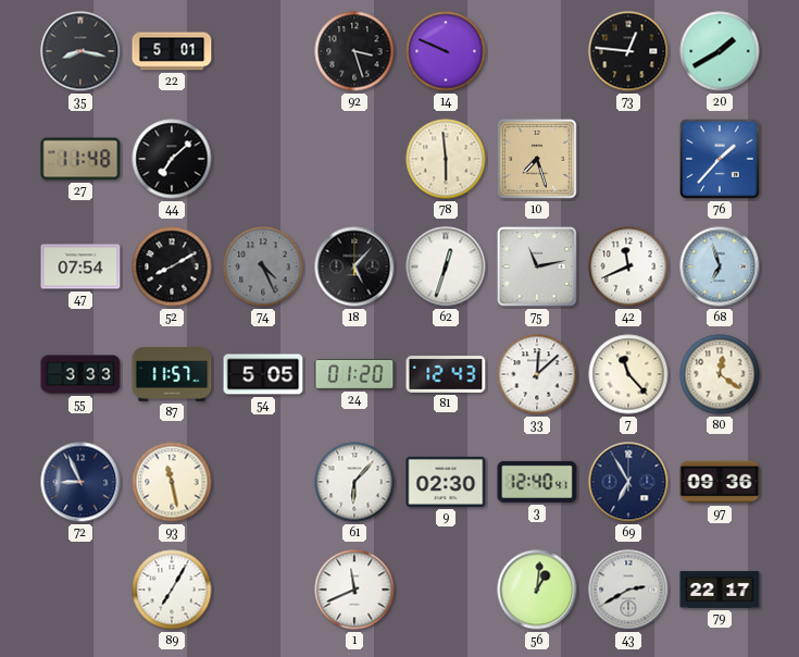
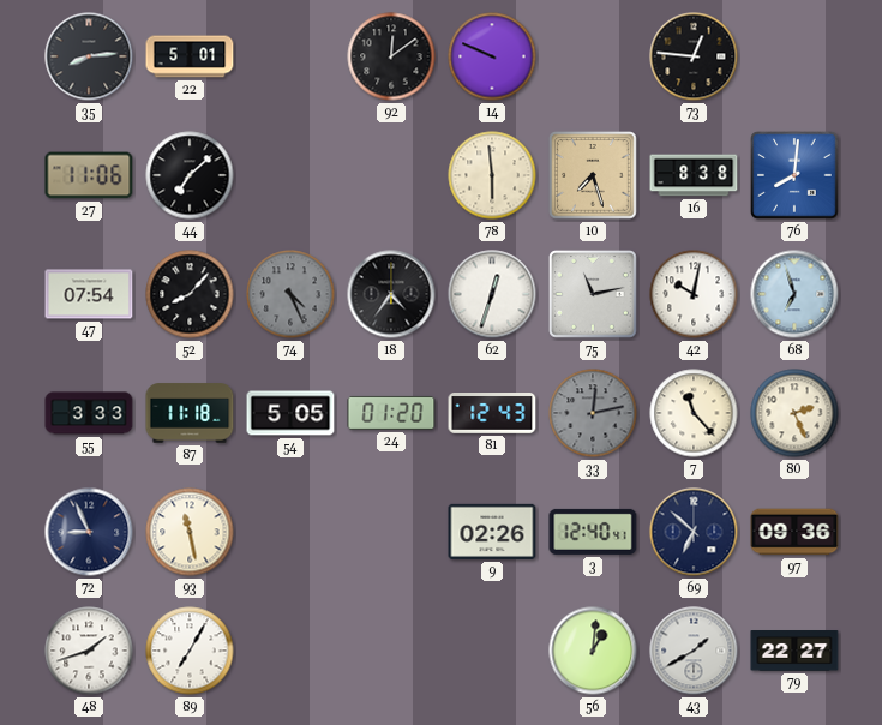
35: 8:17 -> 8:14 (89, 56)
92: 3:27 -> 12:09 (391, 56)
20: 1:40 -> none (720, 51)
27: 11:48 -> 11:06 (89, 175)
16: none -> 8:38 (694, 175)
76: 1:37 -> 8:01 (794, 175)
52: 8:10 -> 8:07 (190, 294)
18: 5:07 -> 4:36 (391, 294)
42: 11:41 -> 10:02 (694, 294)
87: 11:57 -> 11:18 (190, 413)
33: 12:08 -> 12:13 (593, 413)
33 dial: white -> grey (593, 413)
80: 12:21 -> 2:26 (794, 413)
61: 6:07 -> none (354, 482)
9: 02:30 -> 02:26 (492, 532)
69: 6:55 -> 6:52 (694, 532)
48: none -> 1:42 (89, 651)
1: 11:41 -> none (354, 590)
43: 2:40 -> 1:40 (694, 651)
79: 22:17 -> 22:27 (794, 652)
